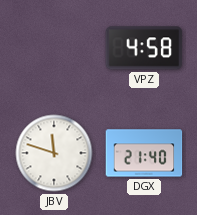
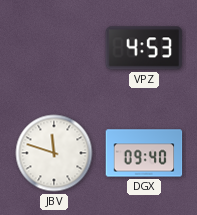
VPZ: 4:58 -> 4:53 (144, 48)
DGX: 21:40 -> 09:40 (144, 153)
